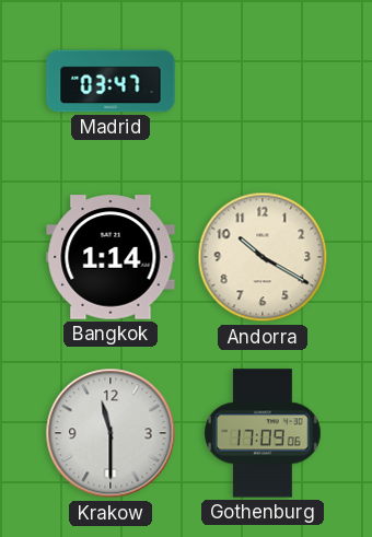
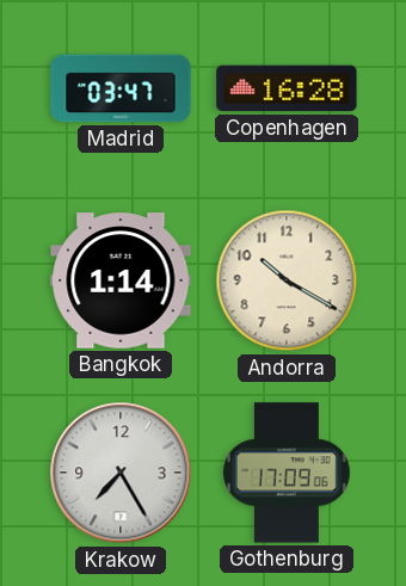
Copenhagen: none -> 16:28 (287, 88)
Krakow: 11:30 -> 7:25 (121, 473)
